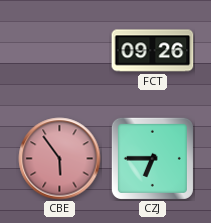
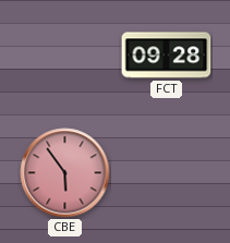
FCT: 09:26 -> 09:28 (167, 56)
CZJ: 6:45 -> none (152, 158)
